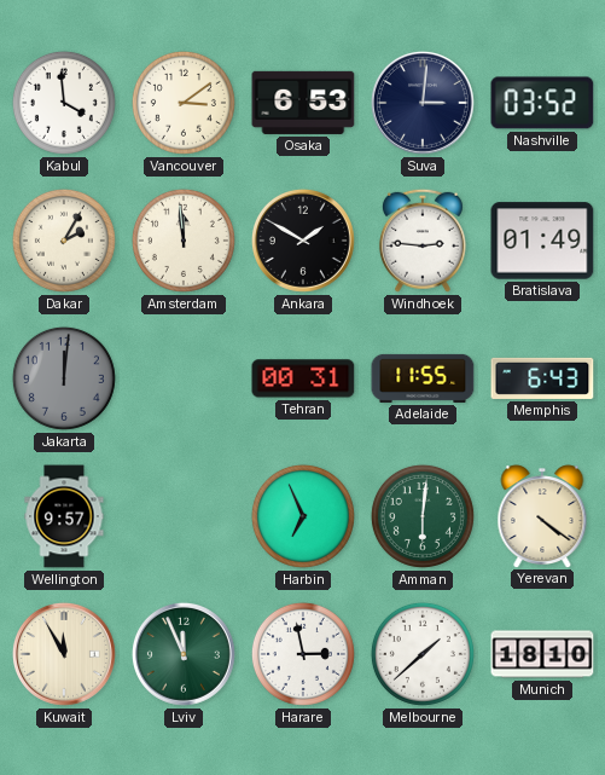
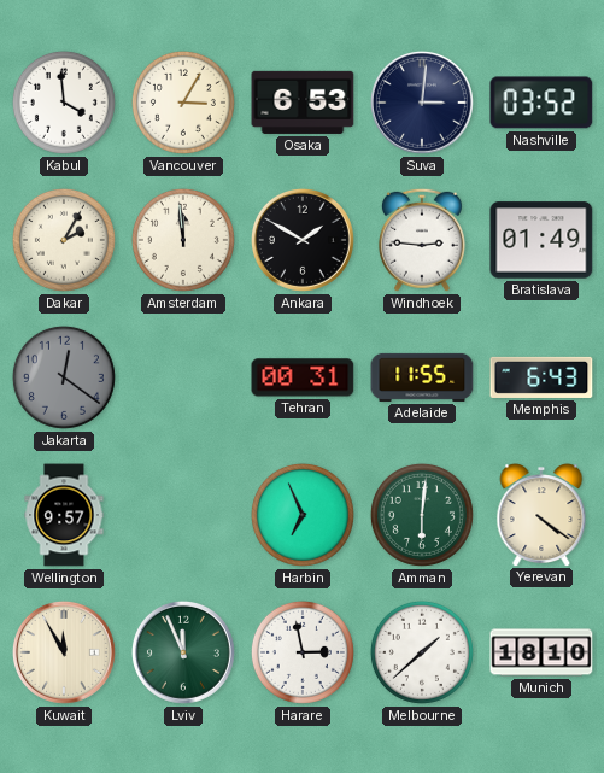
Vancouver: 3:09 -> 3:05 (183, 103)
Jakarta: 12:01 -> 12:21 (64, 377)
